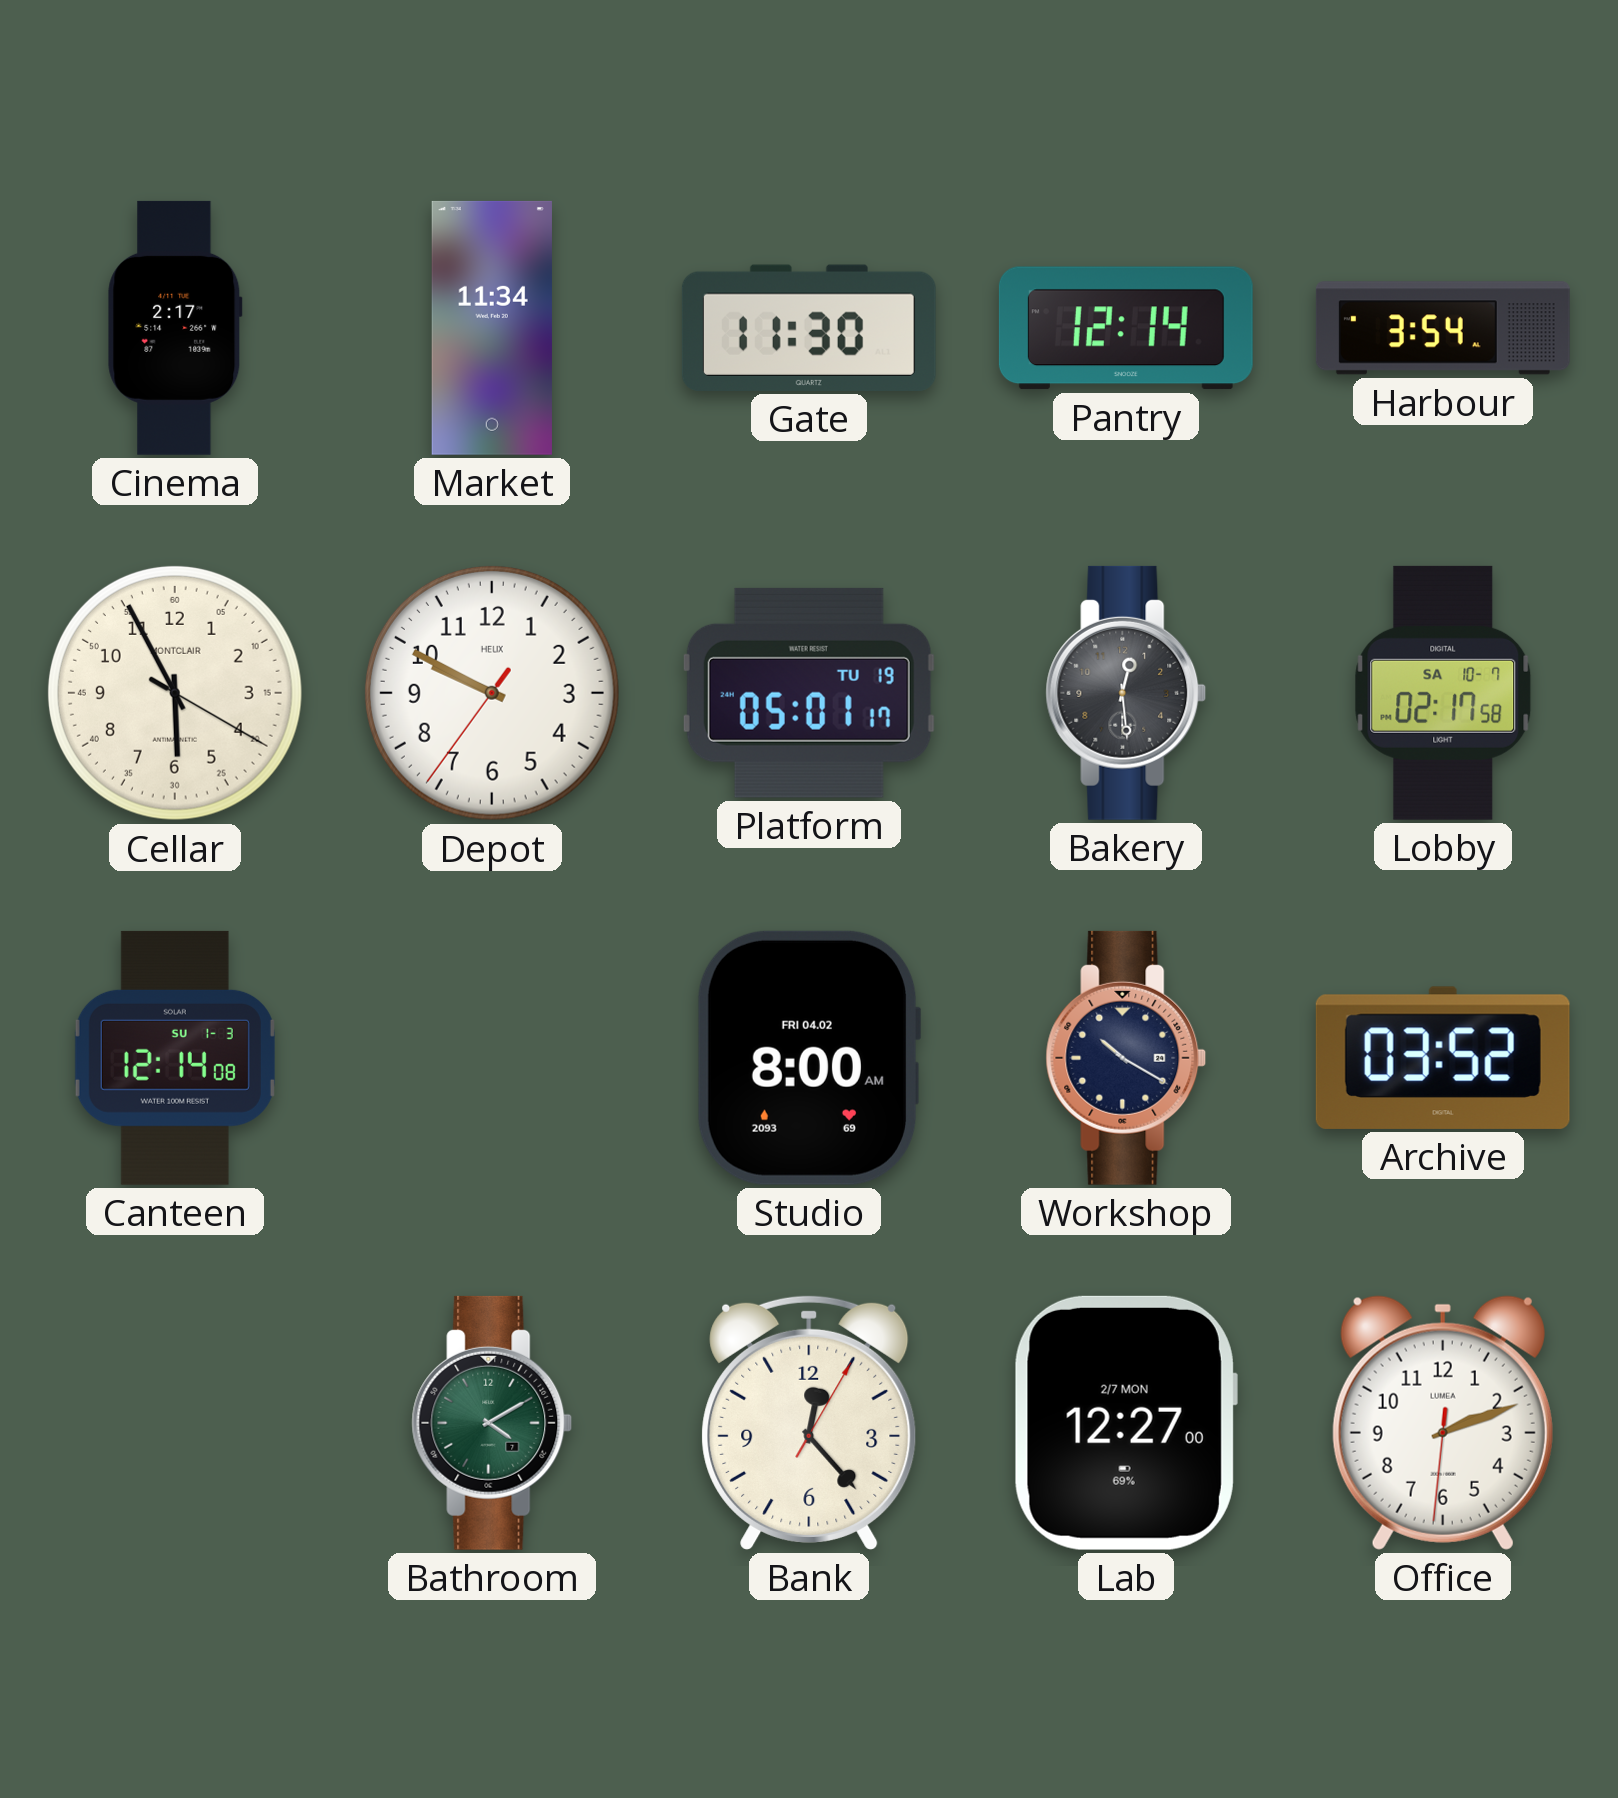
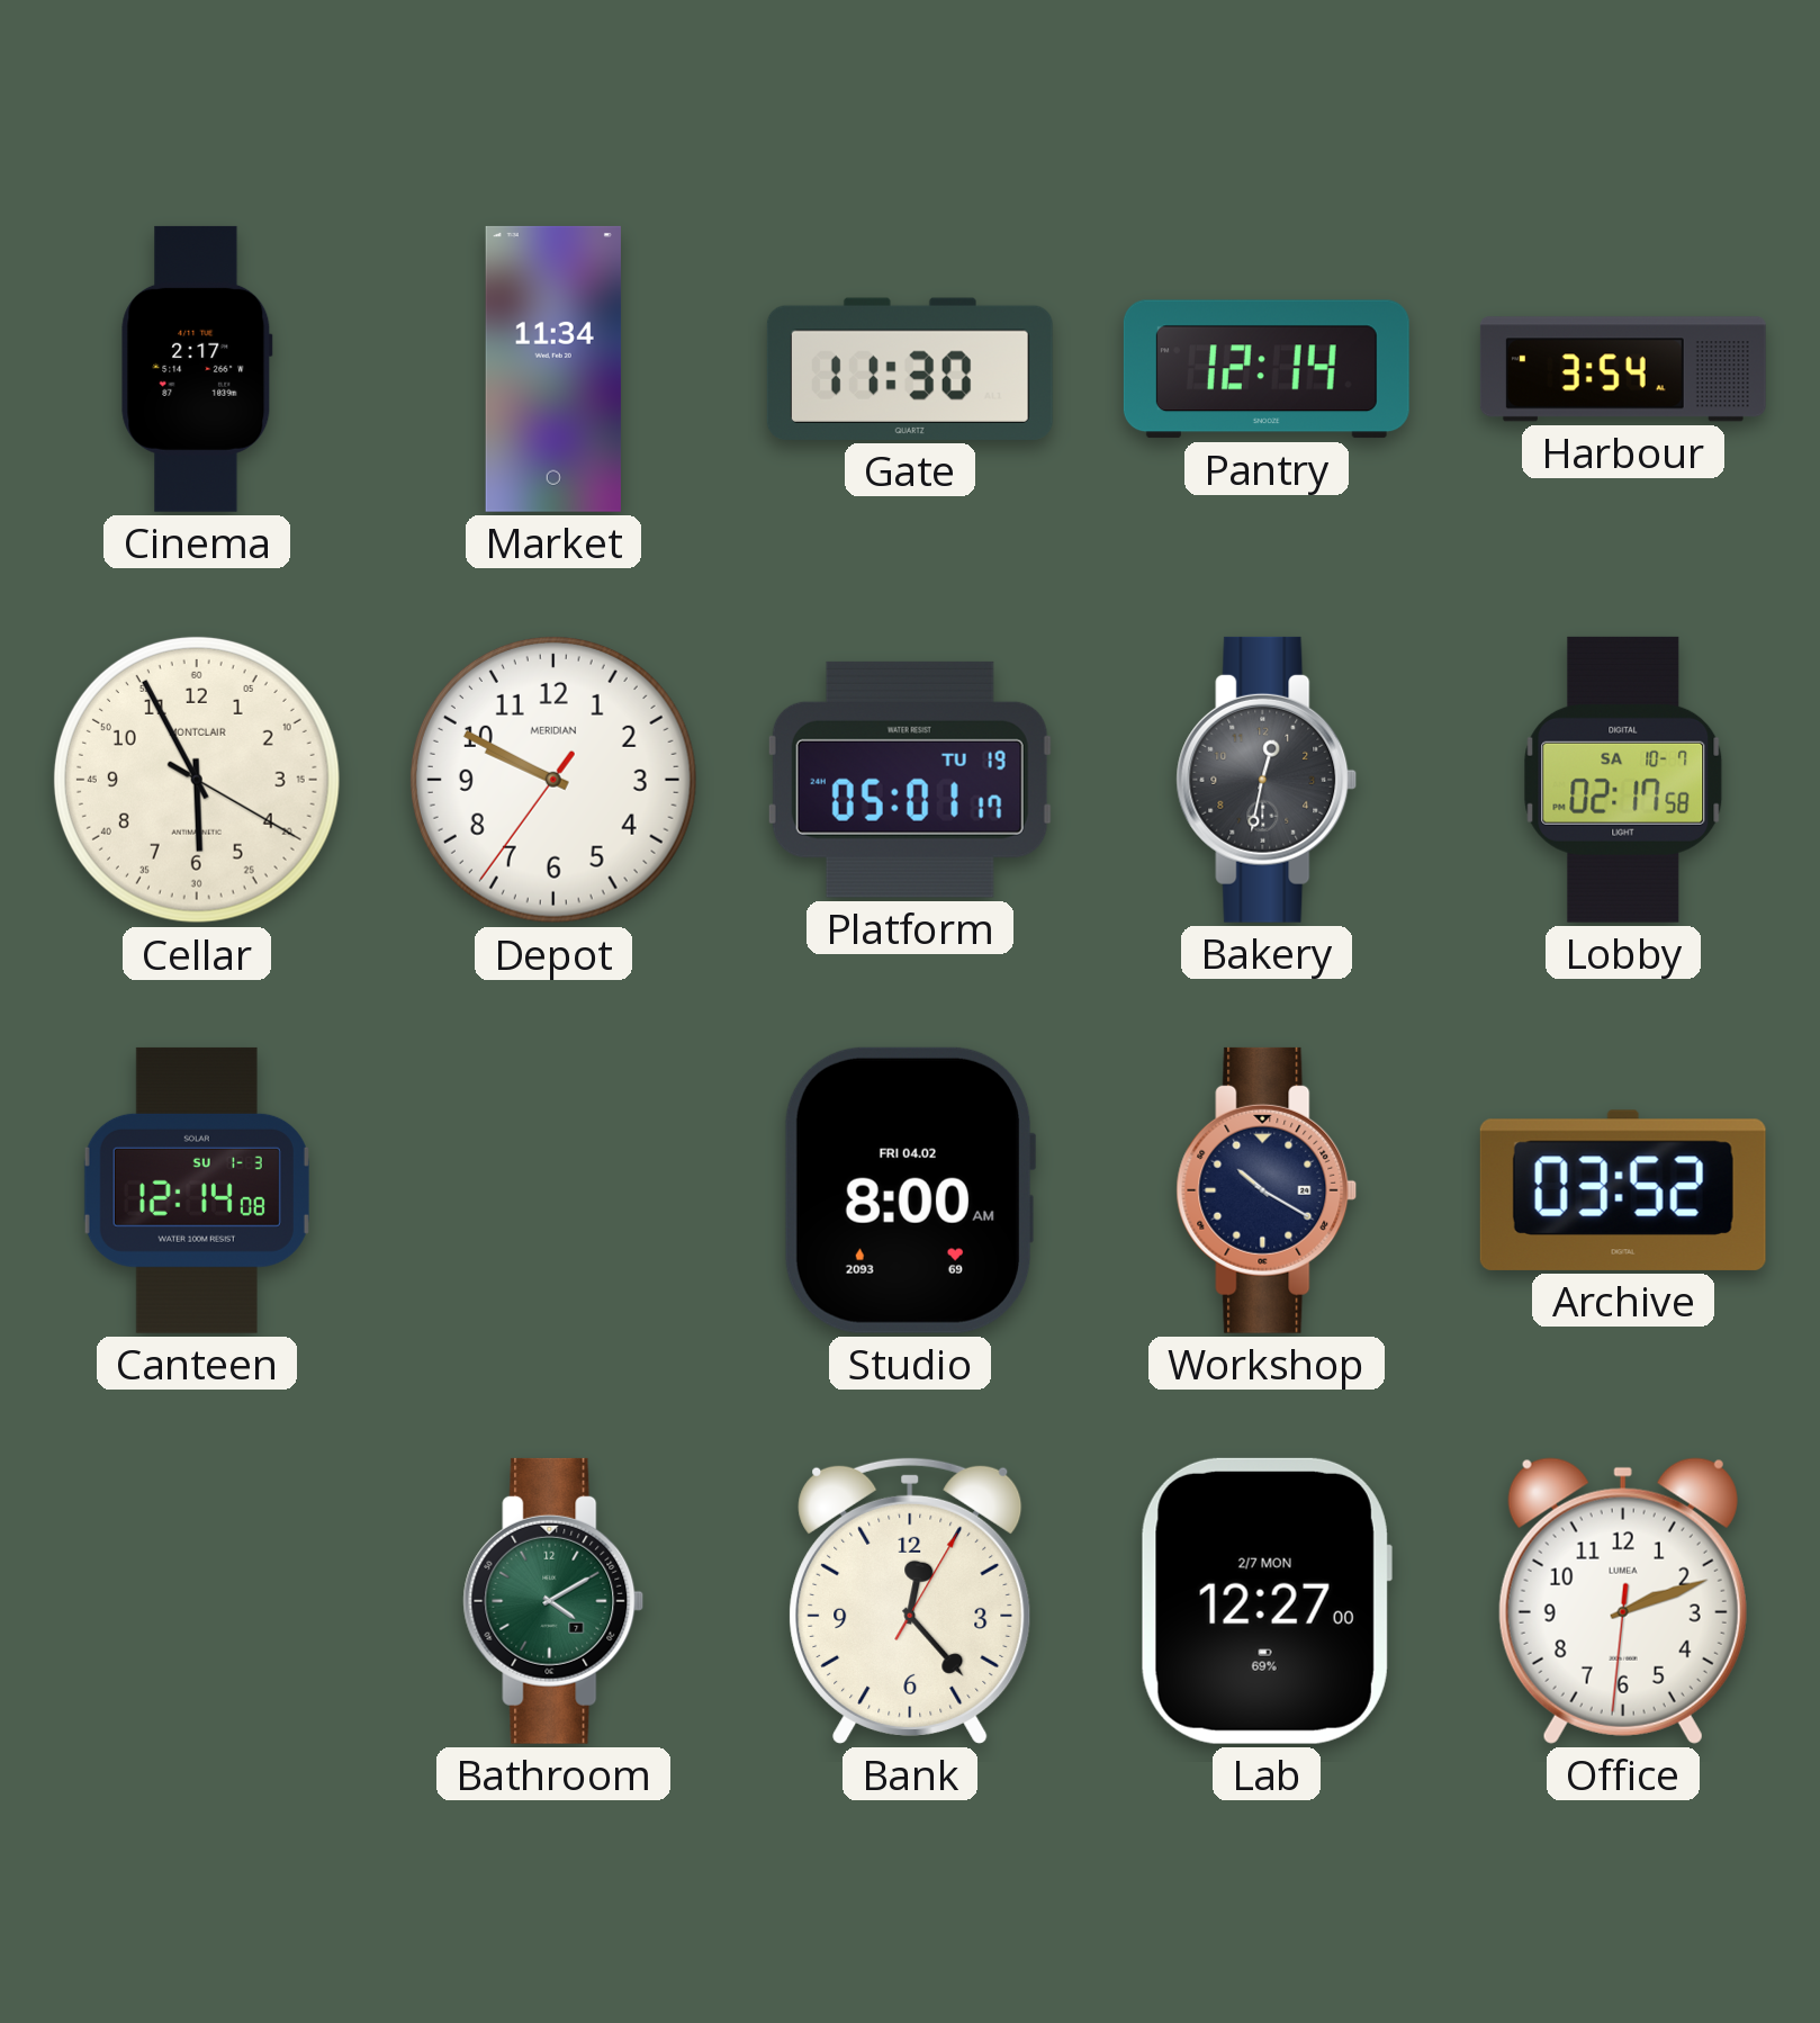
Depot brand: HELIX -> MERIDIAN (553, 780)
Bakery: 12:29 -> 12:32 (1267, 780)
